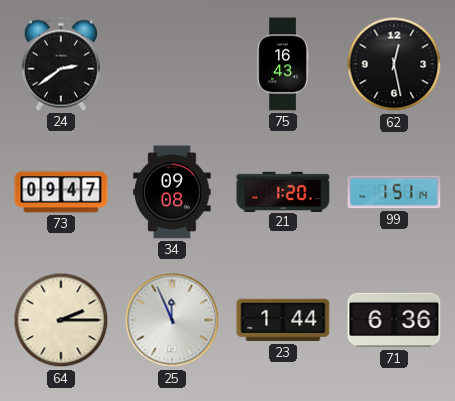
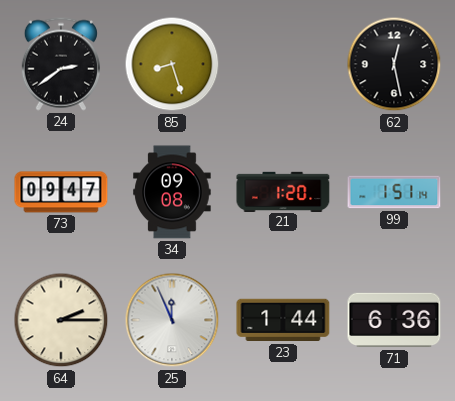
85: none -> 8:27 (172, 64)
75: 16:43 -> none (283, 64)
